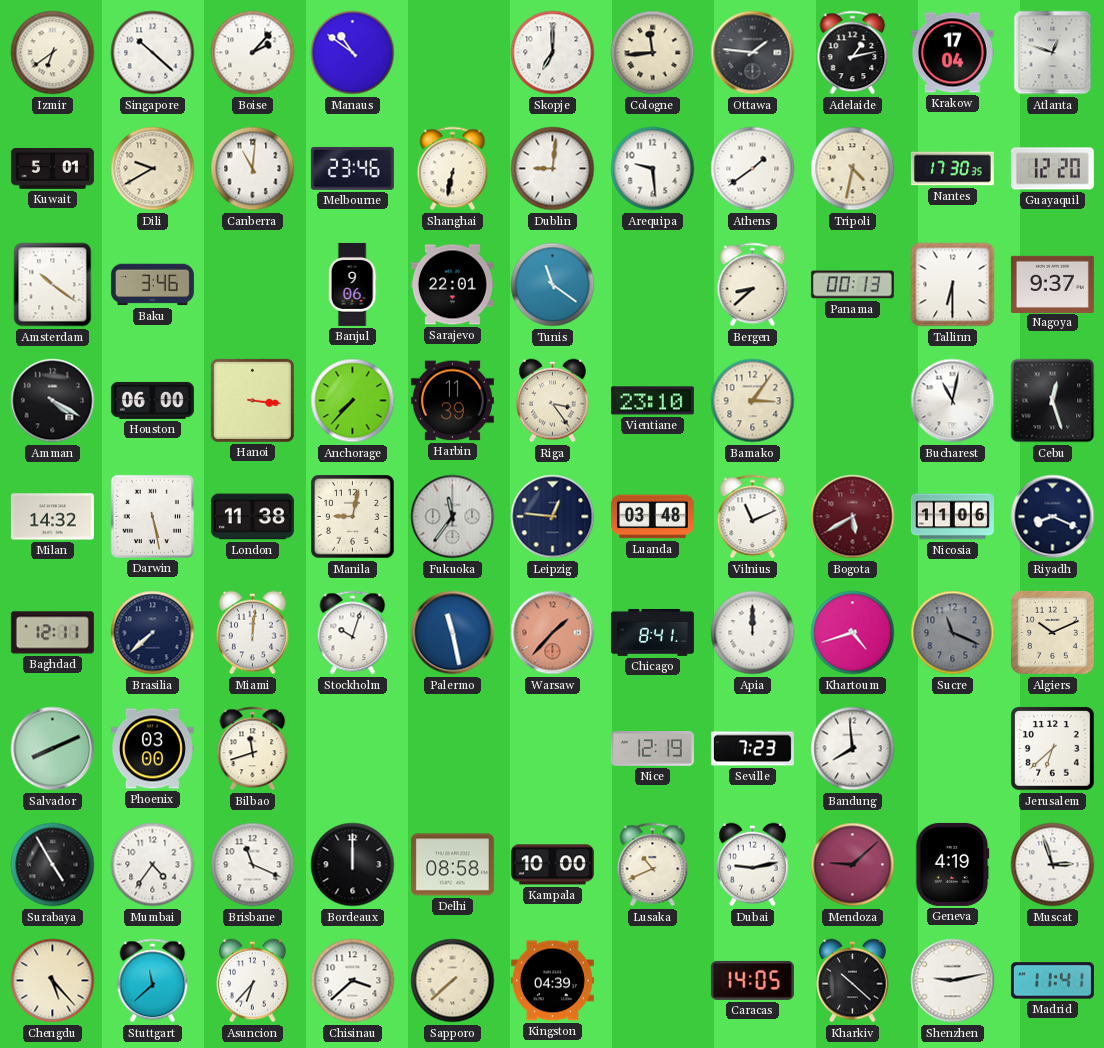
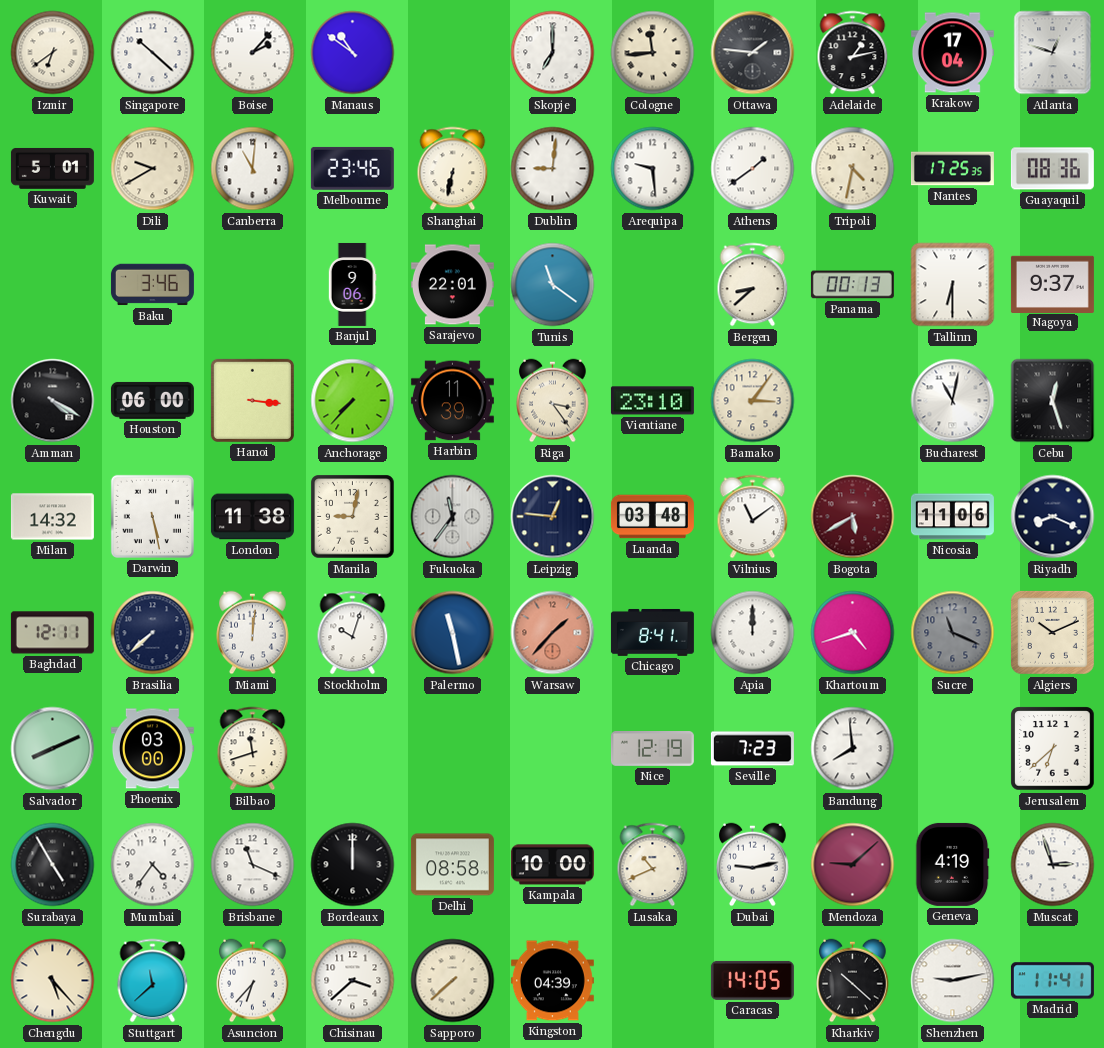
Nantes: 17:30 -> 17:25 (952, 169)
Guayaquil: 12:20 -> 08:36 (1052, 169)
Amsterdam: 10:21 -> none (53, 285)
Vilnius: 11:11 -> 11:09 (753, 517)
